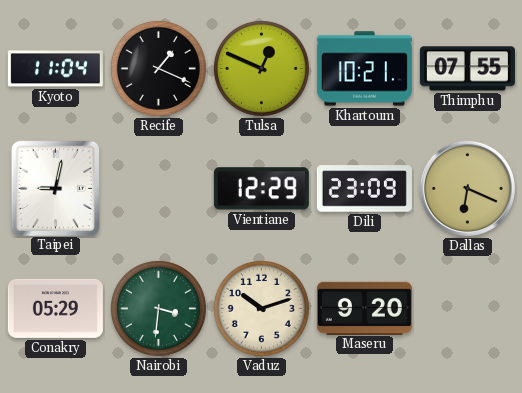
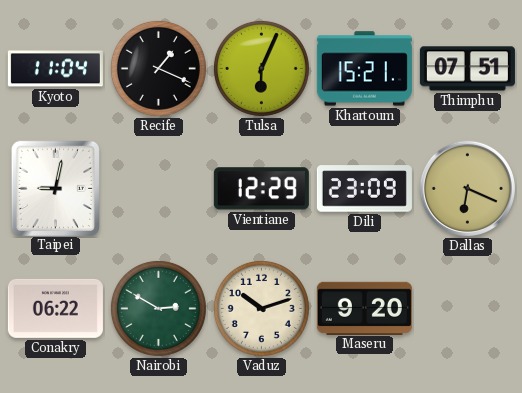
Tulsa: 12:49 -> 6:04 (261, 68)
Khartoum: 10:21 -> 15:21 (364, 69)
Thimphu: 07:55 -> 07:51 (467, 69)
Conakry: 05:29 -> 06:22 (55, 308)
Nairobi: 3:31 -> 2:50 (158, 308)
